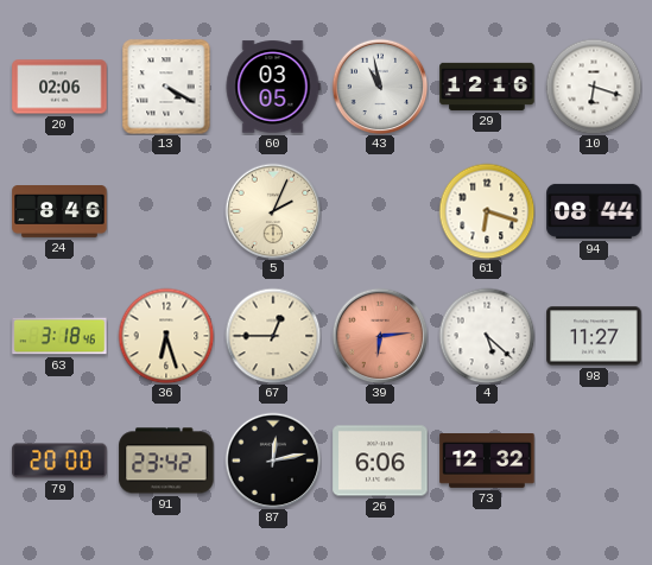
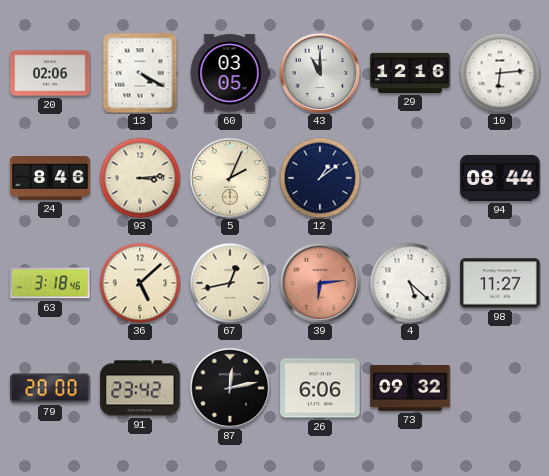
43: 10:58 -> 11:00 (320, 73)
10: 6:18 -> 6:14 (500, 73)
93: none -> 3:14 (140, 178)
12: none -> 1:09 (320, 178)
61: 6:18 -> none (487, 211)
36: 6:27 -> 5:08 (140, 283)
67: 12:45 -> 12:43 (230, 283)
73: 12:32 -> 09:32 (410, 389)
